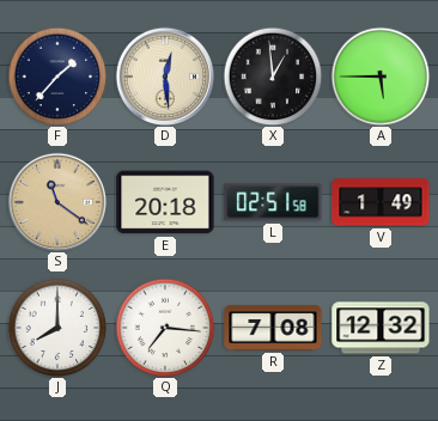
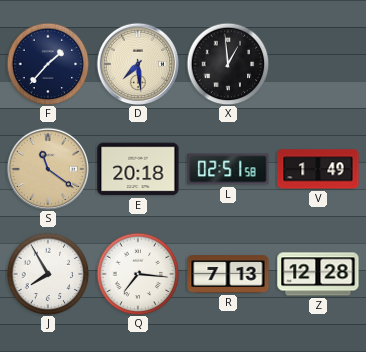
D: 12:29 -> 7:29 (137, 63)
A: 5:45 -> none (381, 77)
J: 8:00 -> 7:55 (48, 274)
R: 7:08 -> 7:13 (228, 274)
Z: 12:32 -> 12:28 (318, 274)
